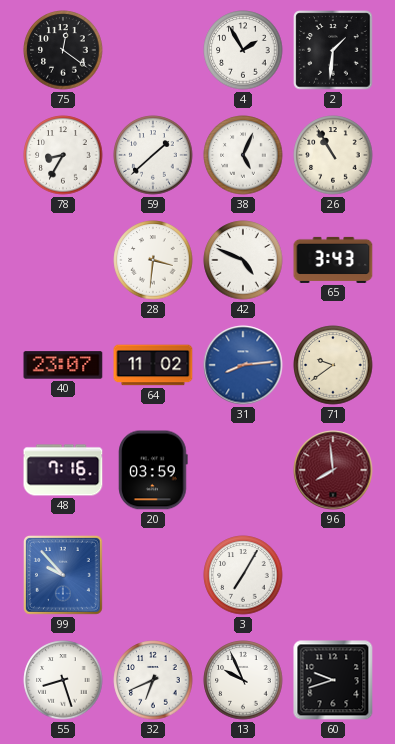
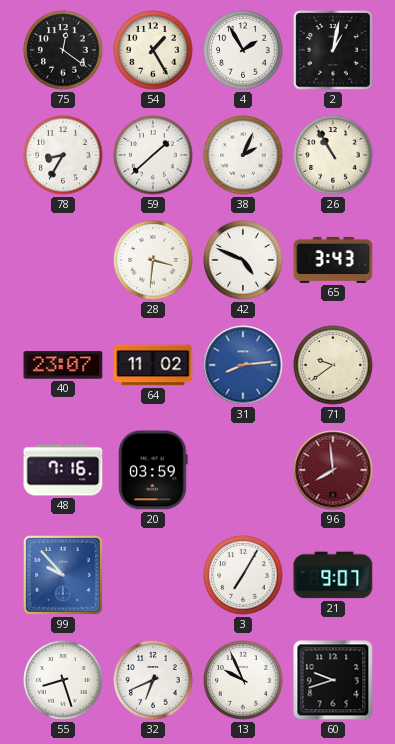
54: none -> 1:25 (153, 50)
2: 1:31 -> 1:02 (333, 50)
38: 5:04 -> 2:04 (243, 155)
21: none -> 9:07 (333, 575)
